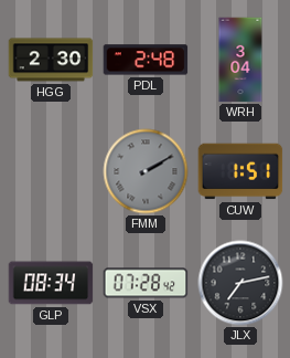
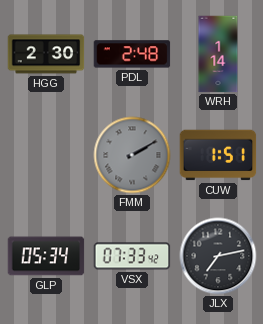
WRH: 3:04 -> 1:14 (218, 54)
GLP: 08:34 -> 05:34 (46, 256)
VSX: 07:28 -> 07:33 (132, 256)
